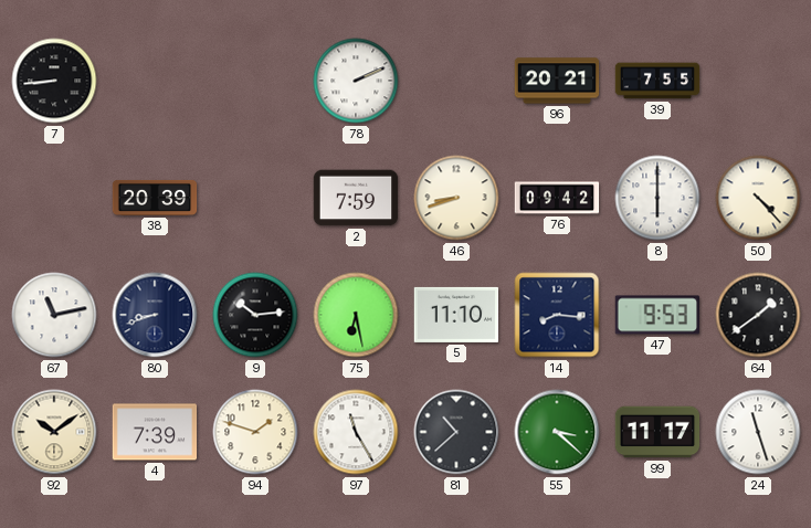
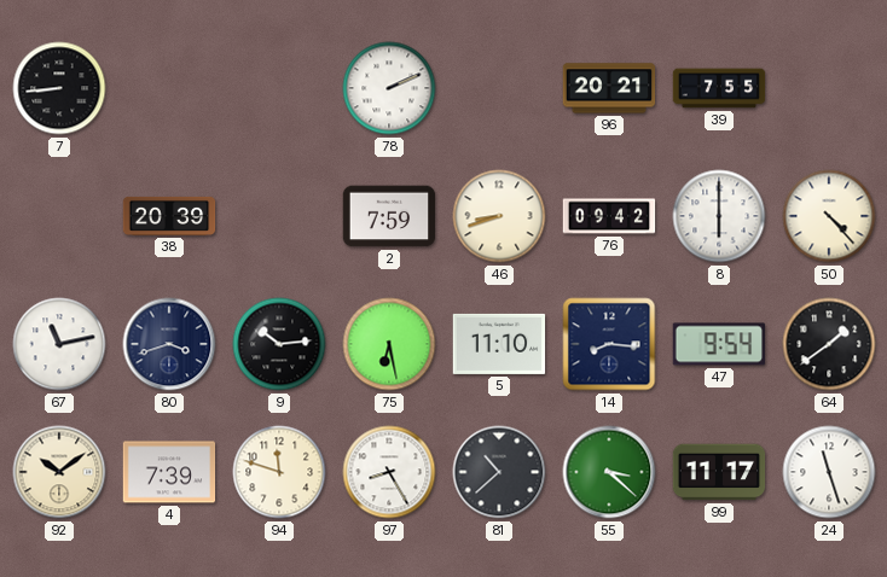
80: 8:42 -> 3:42 (169, 344)
47: 9:53 -> 9:54 (719, 344)
94: 1:48 -> 11:48 (279, 472)
97: 11:25 -> 8:25 (389, 472)
